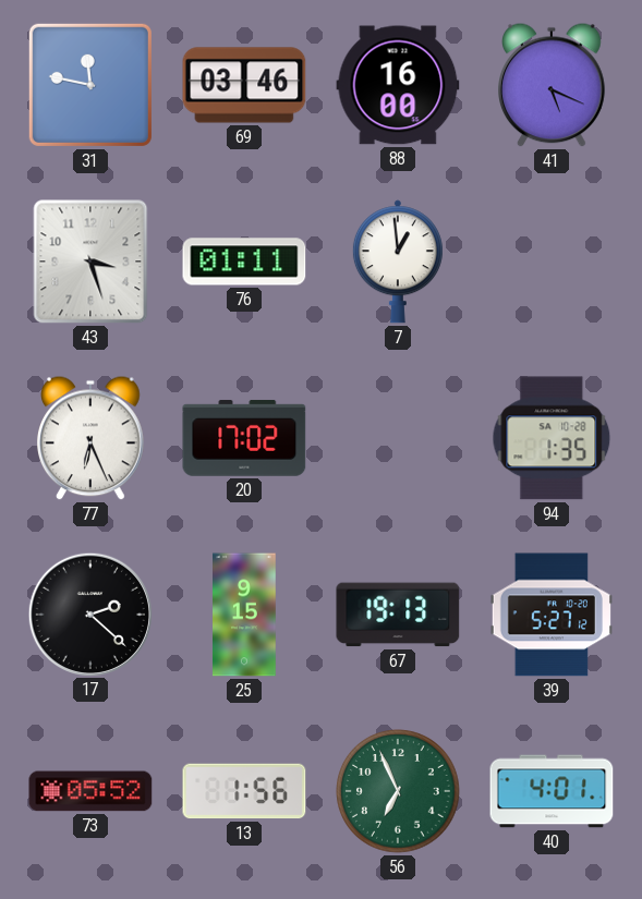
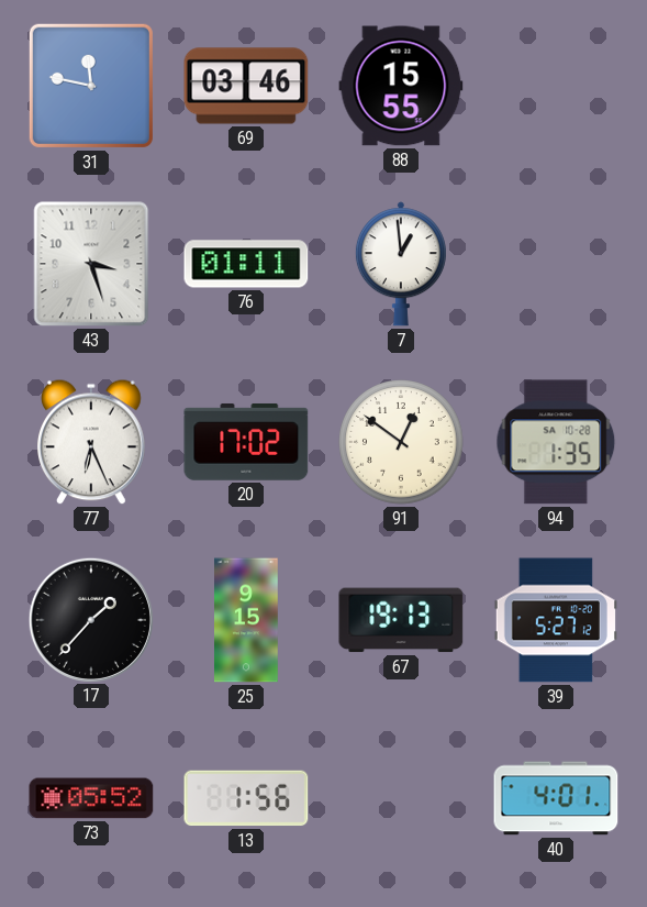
88: 16:00 -> 15:55 (401, 86)
41: 5:19 -> none (553, 85)
91: none -> 12:51 (401, 442)
17: 2:22 -> 1:37 (90, 619)
56: 6:56 -> none (398, 791)
